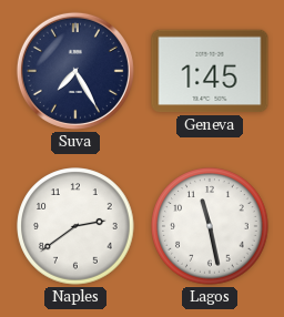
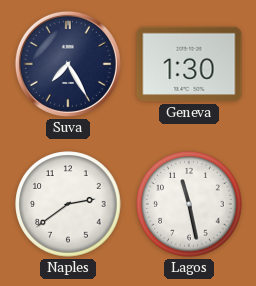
Geneva: 1:45 -> 1:30 (189, 64)
